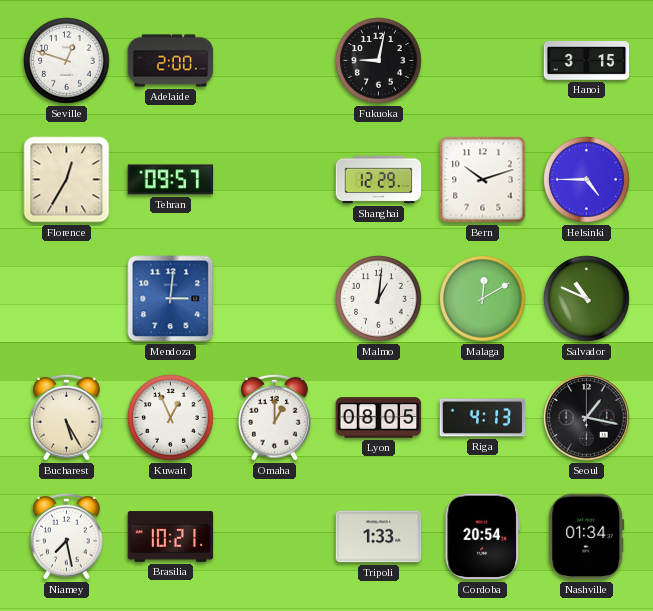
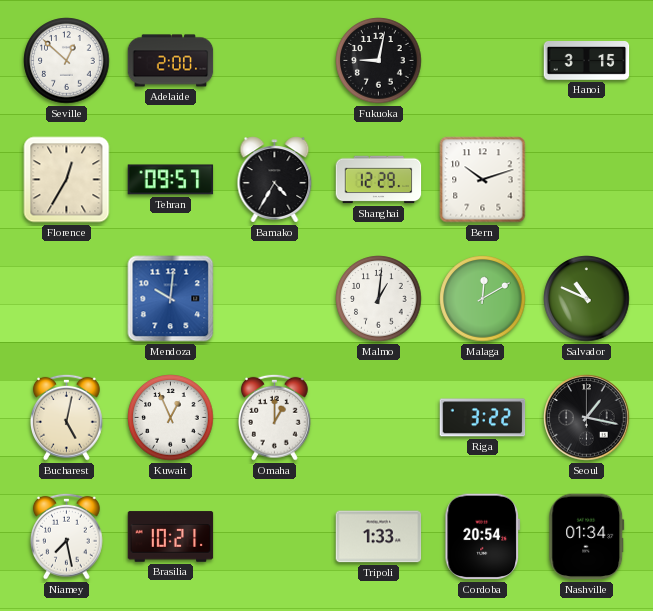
Seville: 12:48 -> 12:52 (67, 61)
Bamako: none -> 4:35 (275, 180)
Helsinki: 4:45 -> none (587, 180)
Mendoza: 3:01 -> 10:01 (171, 299)
Bucharest: 5:25 -> 5:02 (67, 417)
Lyon: 08:05 -> none (379, 418)
Riga: 4:13 -> 3:22 (483, 418)
